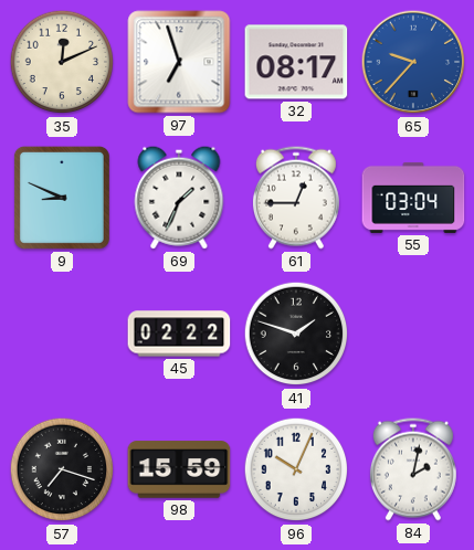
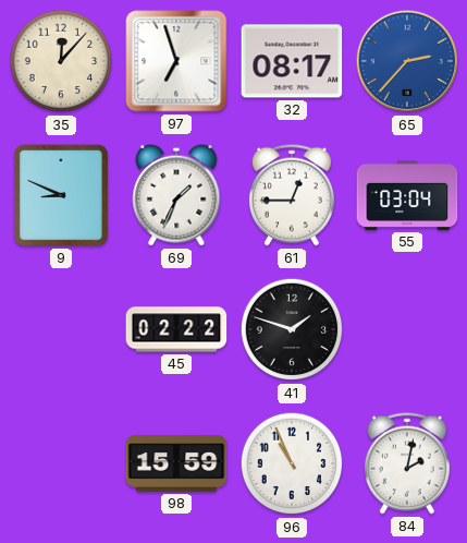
35: 12:11 -> 12:07 (61, 61)
65: 9:37 -> 2:37 (407, 61)
57: 7:18 -> none (62, 469)
96: 10:04 -> 10:56 (292, 463)
